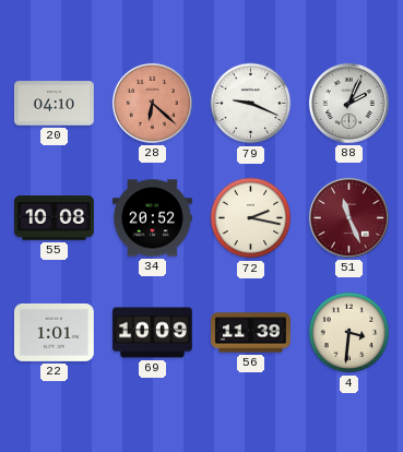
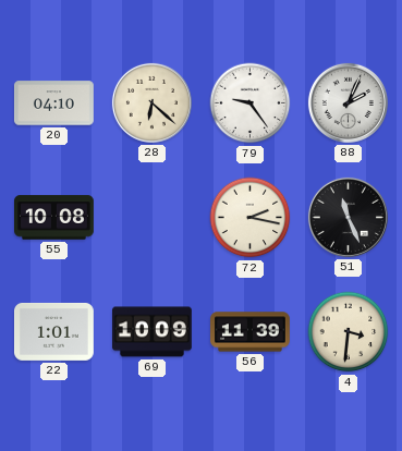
28 dial: salmon -> cream (151, 102)
79: 9:19 -> 9:24 (251, 103)
34: 20:52 -> none (153, 218)
51 dial: burgundy -> black (348, 217)
